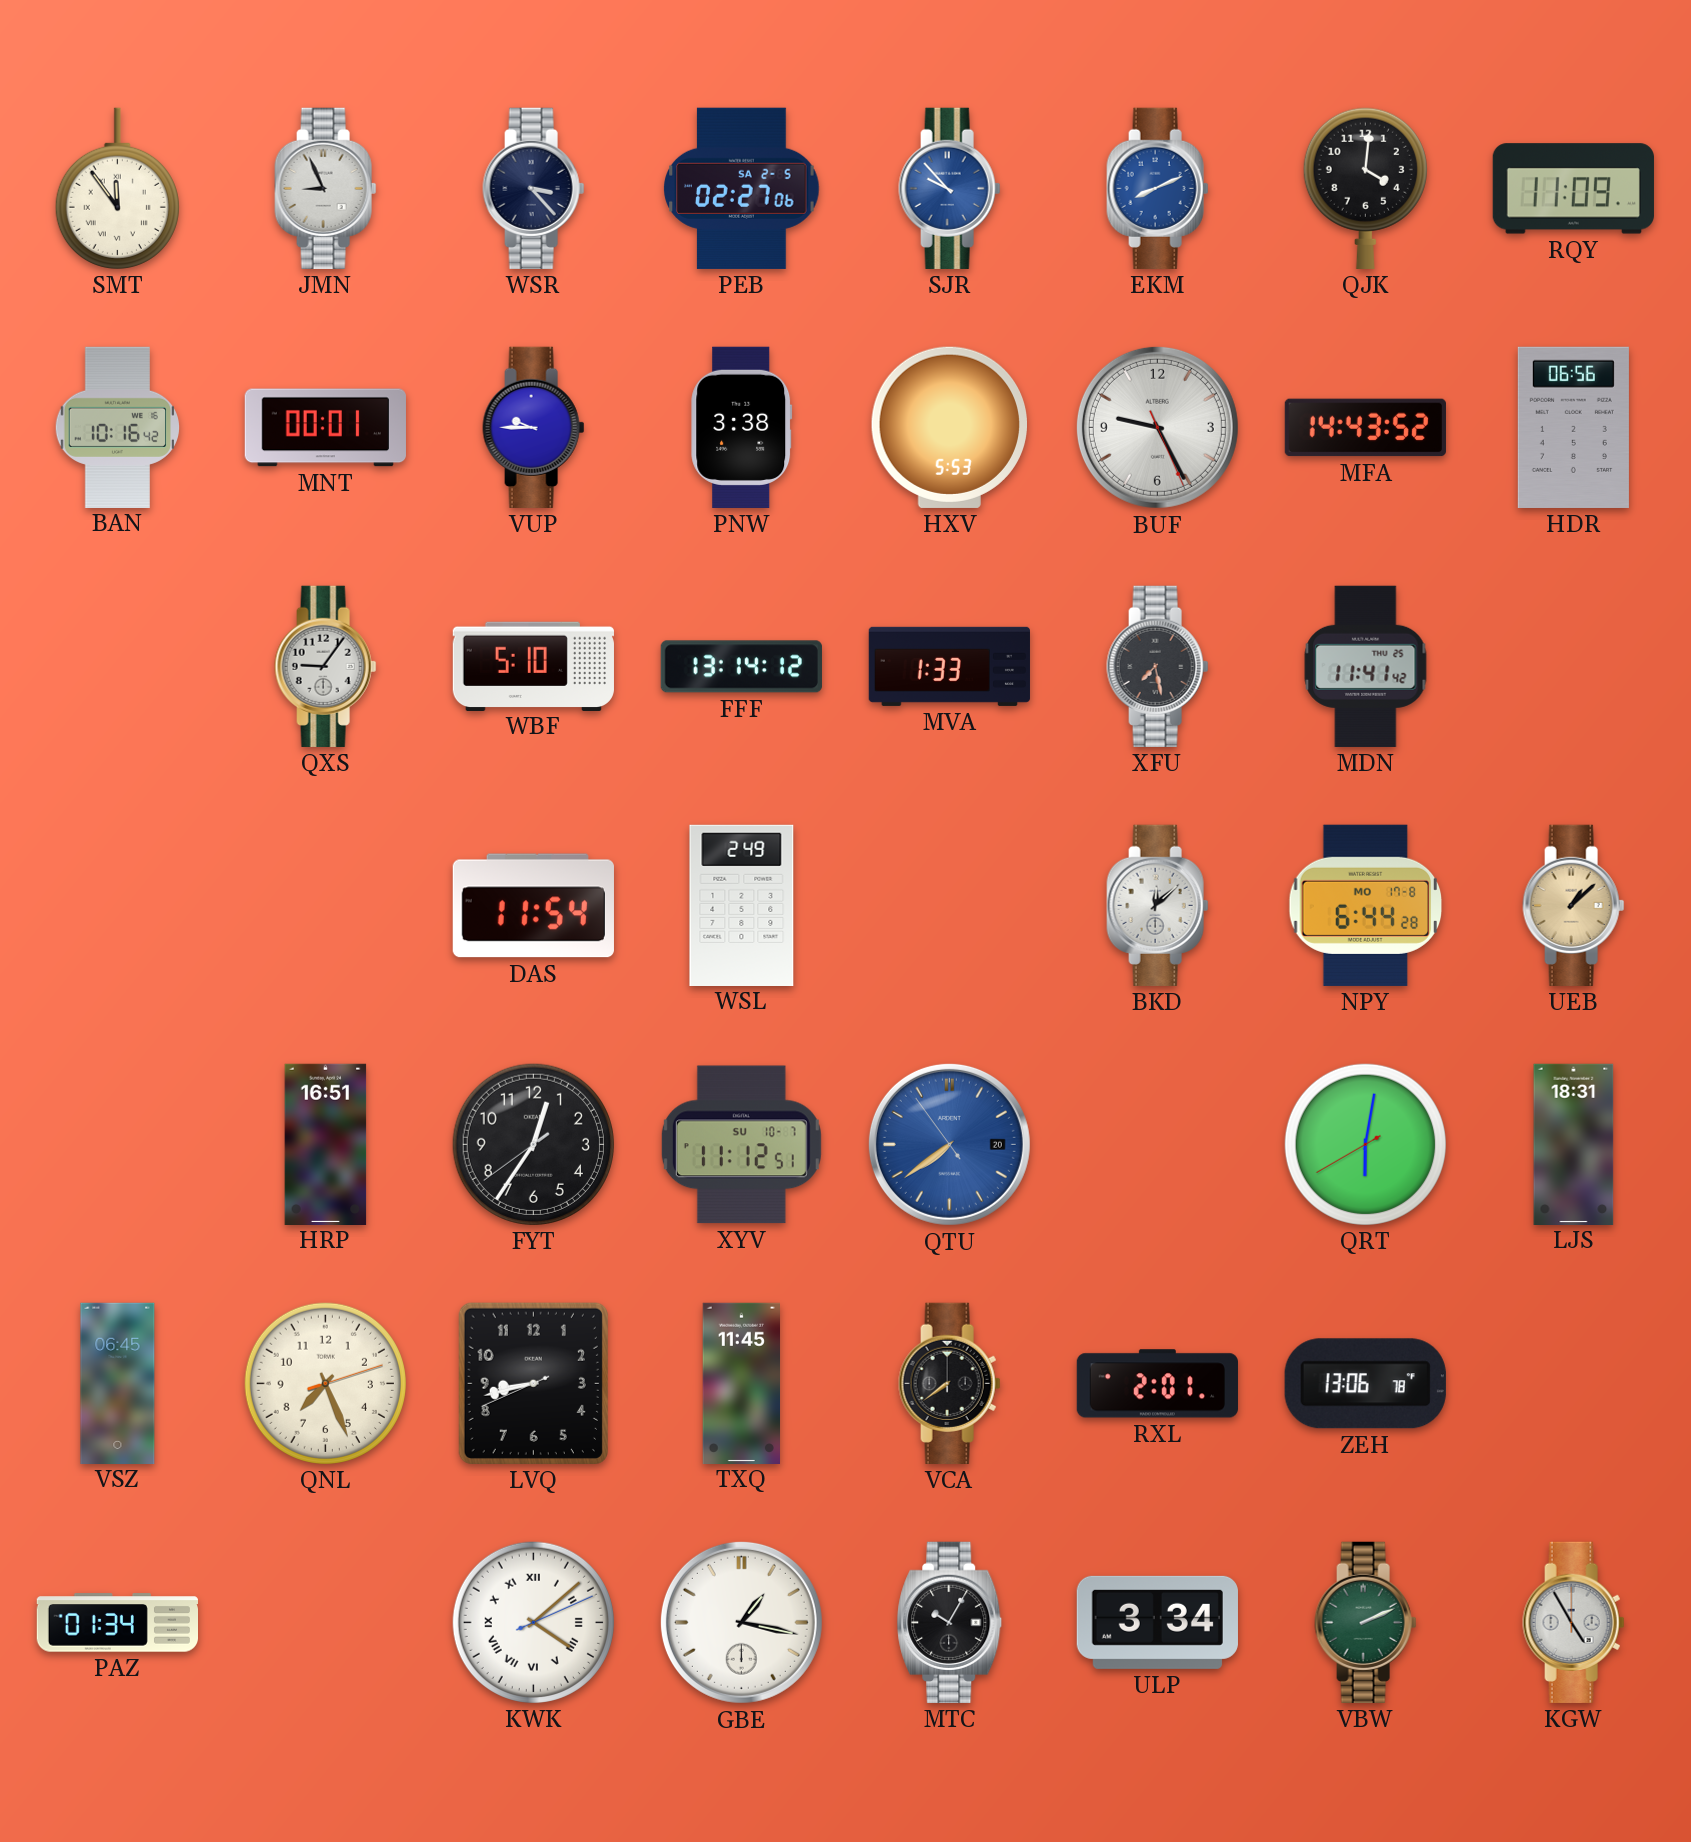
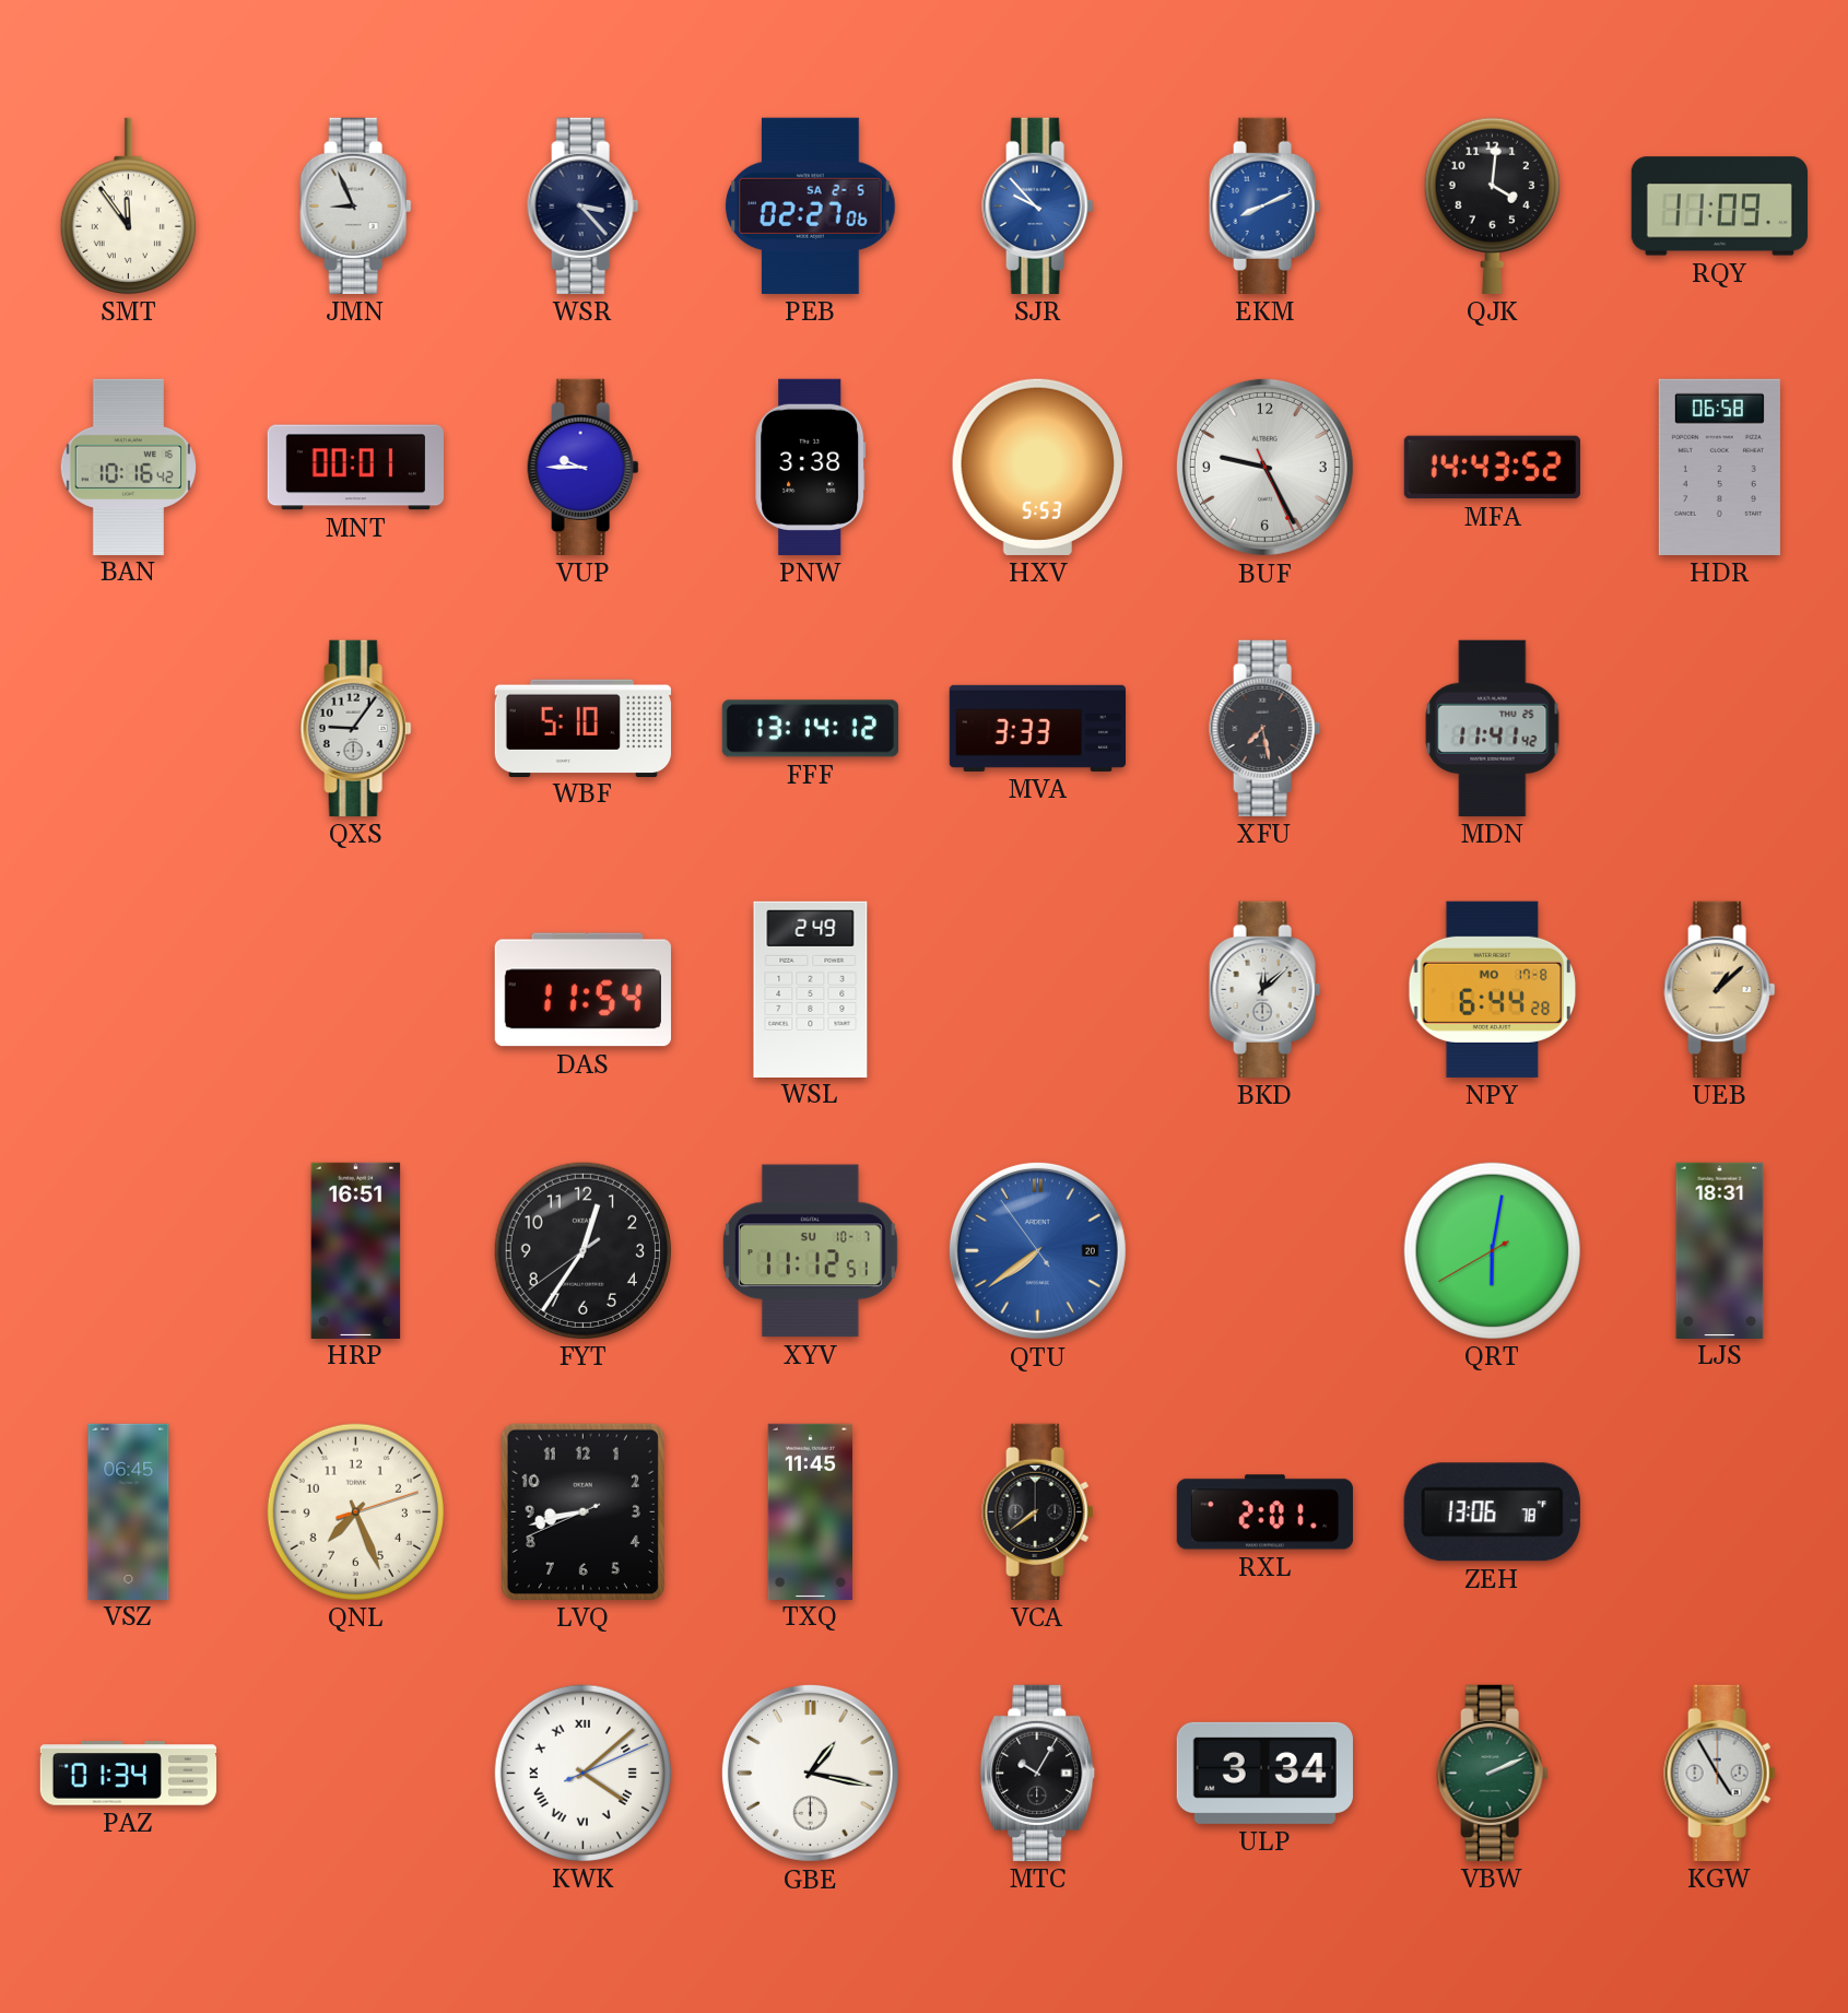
HDR: 06:56 -> 06:58 (1719, 467)
MVA: 1:33 -> 3:33 (1037, 728)
